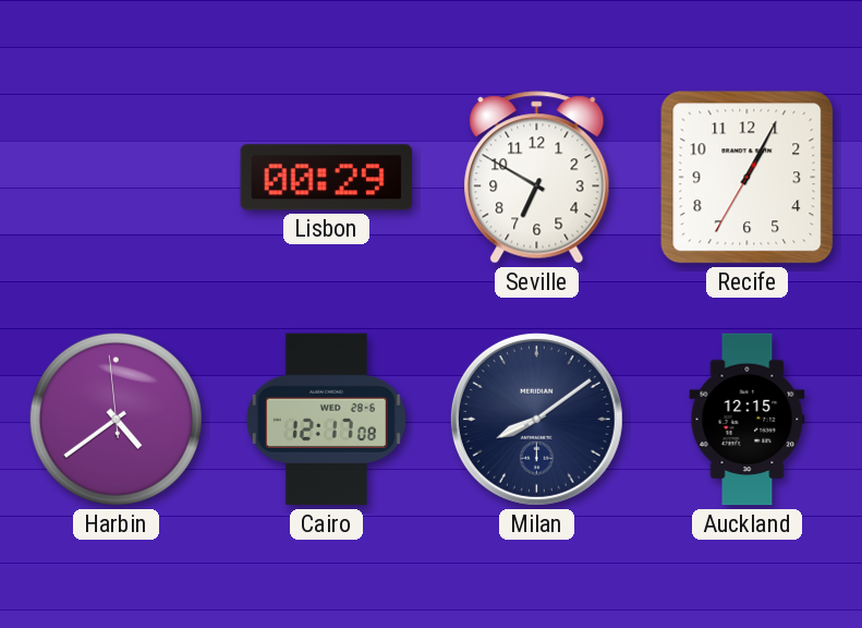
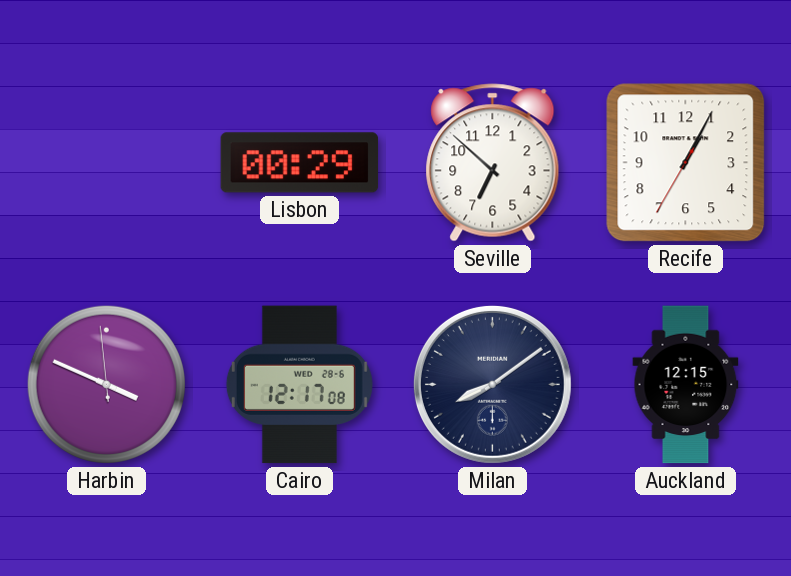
Seville: 6:50 -> 6:52 (493, 163)
Harbin: 4:38 -> 3:48 (106, 384)
